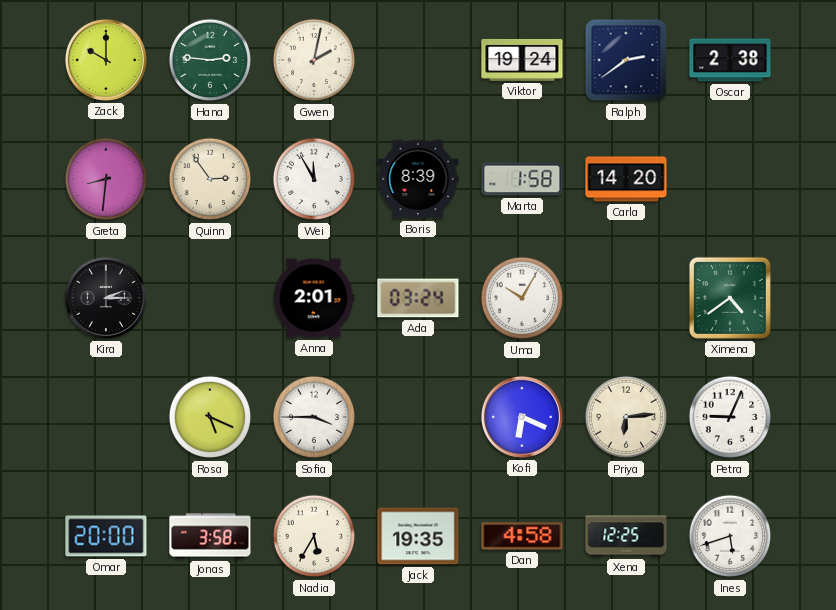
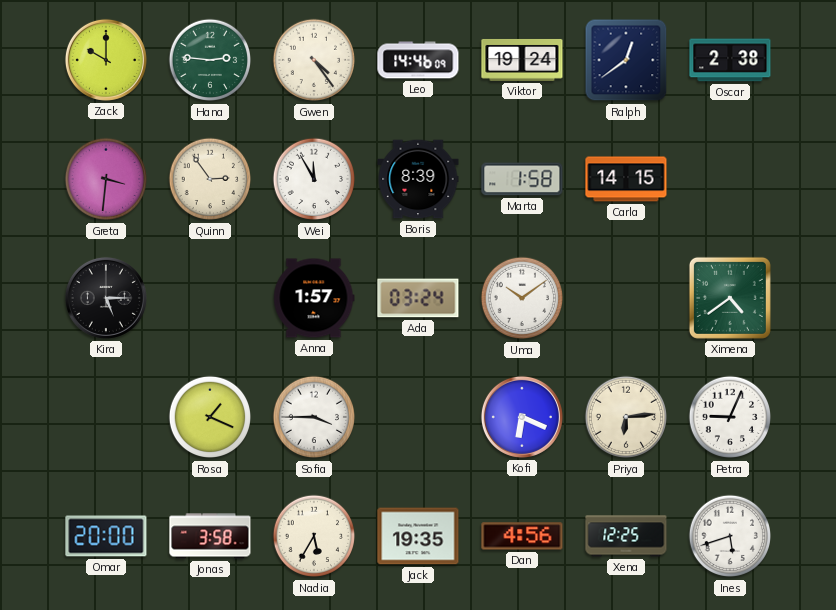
Gwen: 2:02 -> 4:24 (314, 60)
Leo: none -> 14:46 (418, 60)
Ralph: 2:39 -> 12:39 (626, 60)
Greta: 8:31 -> 3:31 (106, 179)
Carla: 14:20 -> 14:15 (626, 179)
Kira: 2:15 -> 5:15 (106, 298)
Anna: 2:01 -> 1:57 (314, 298)
Uma: 10:05 -> 10:09 (522, 298)
Rosa: 5:19 -> 1:19 (210, 417)
Dan: 4:58 -> 4:56 (522, 536)
